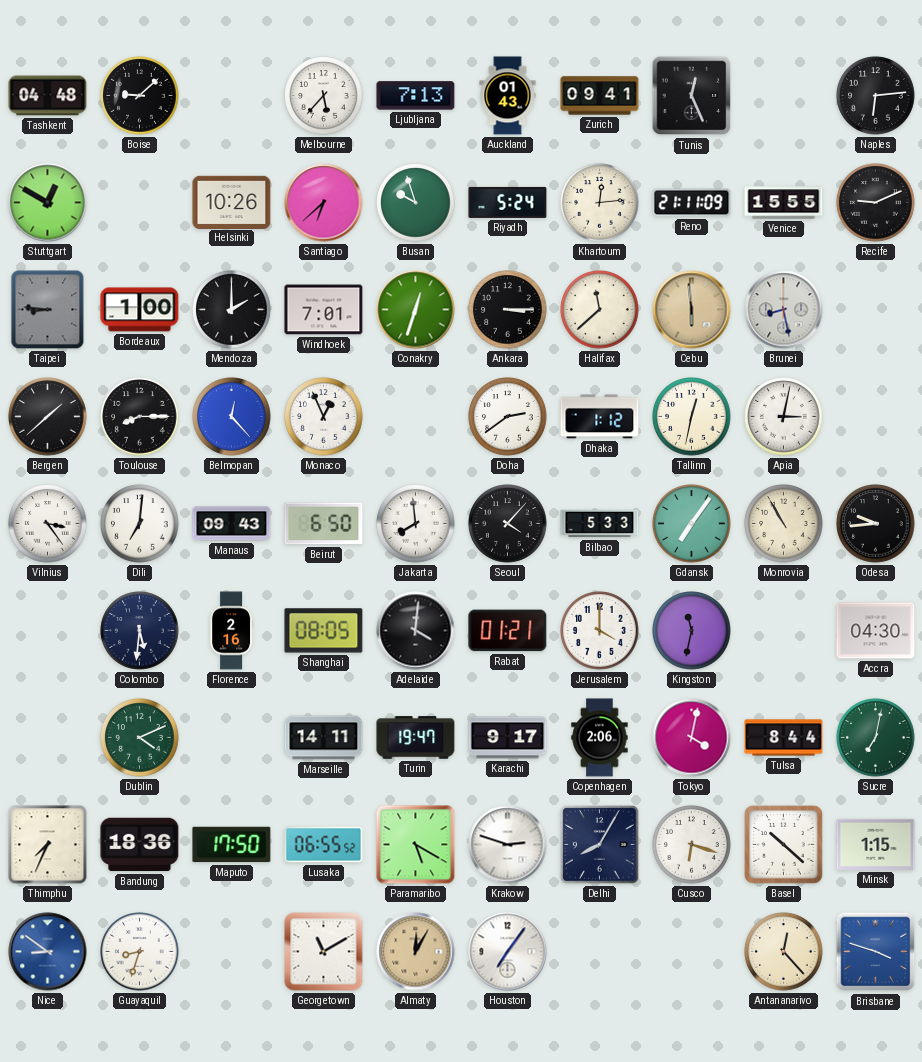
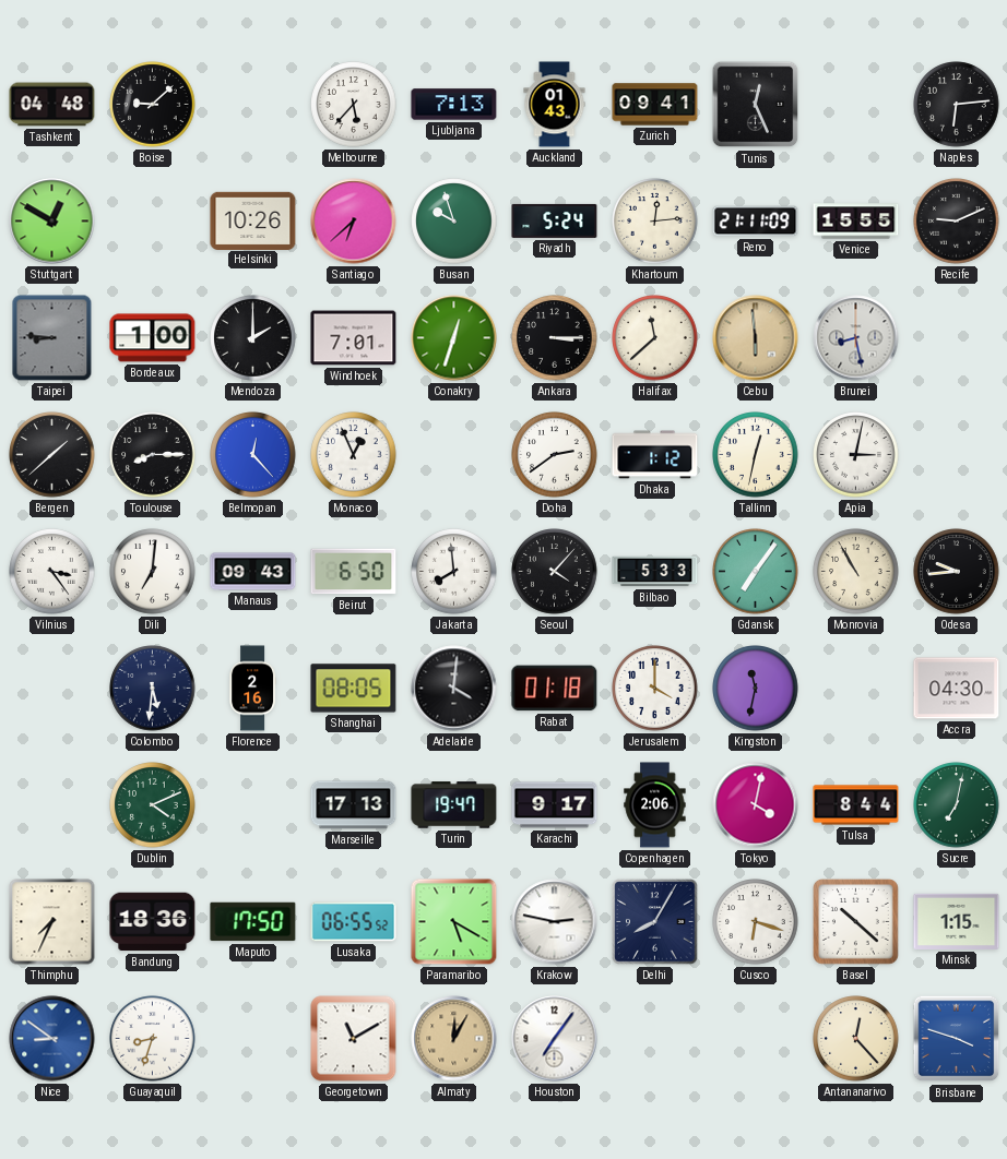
Rabat: 01:21 -> 01:18 (555, 689)
Marseille: 14:11 -> 17:13 (354, 805)
Krakow: 2:48 -> 2:47 (555, 922)
